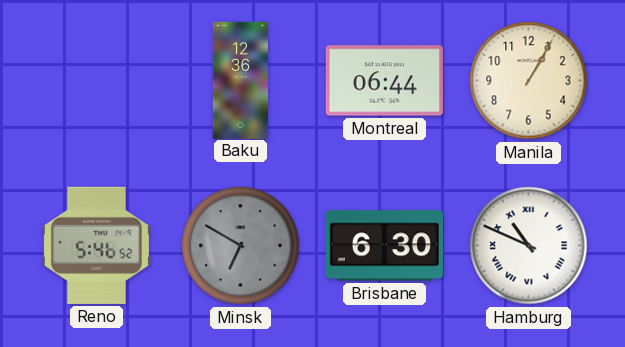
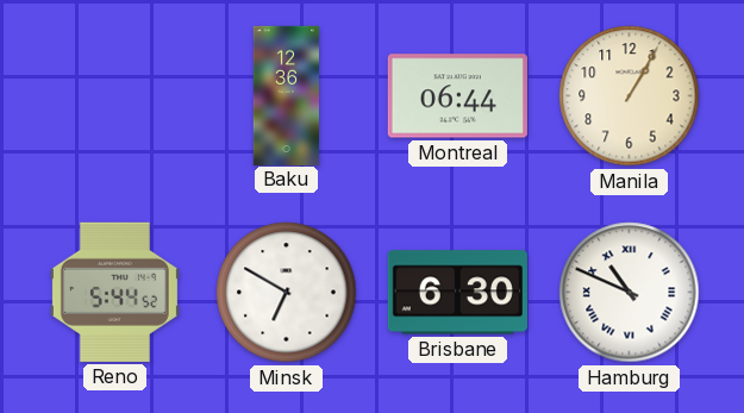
Reno: 5:46 -> 5:44 (114, 292)
Minsk dial: grey -> white (287, 293)
